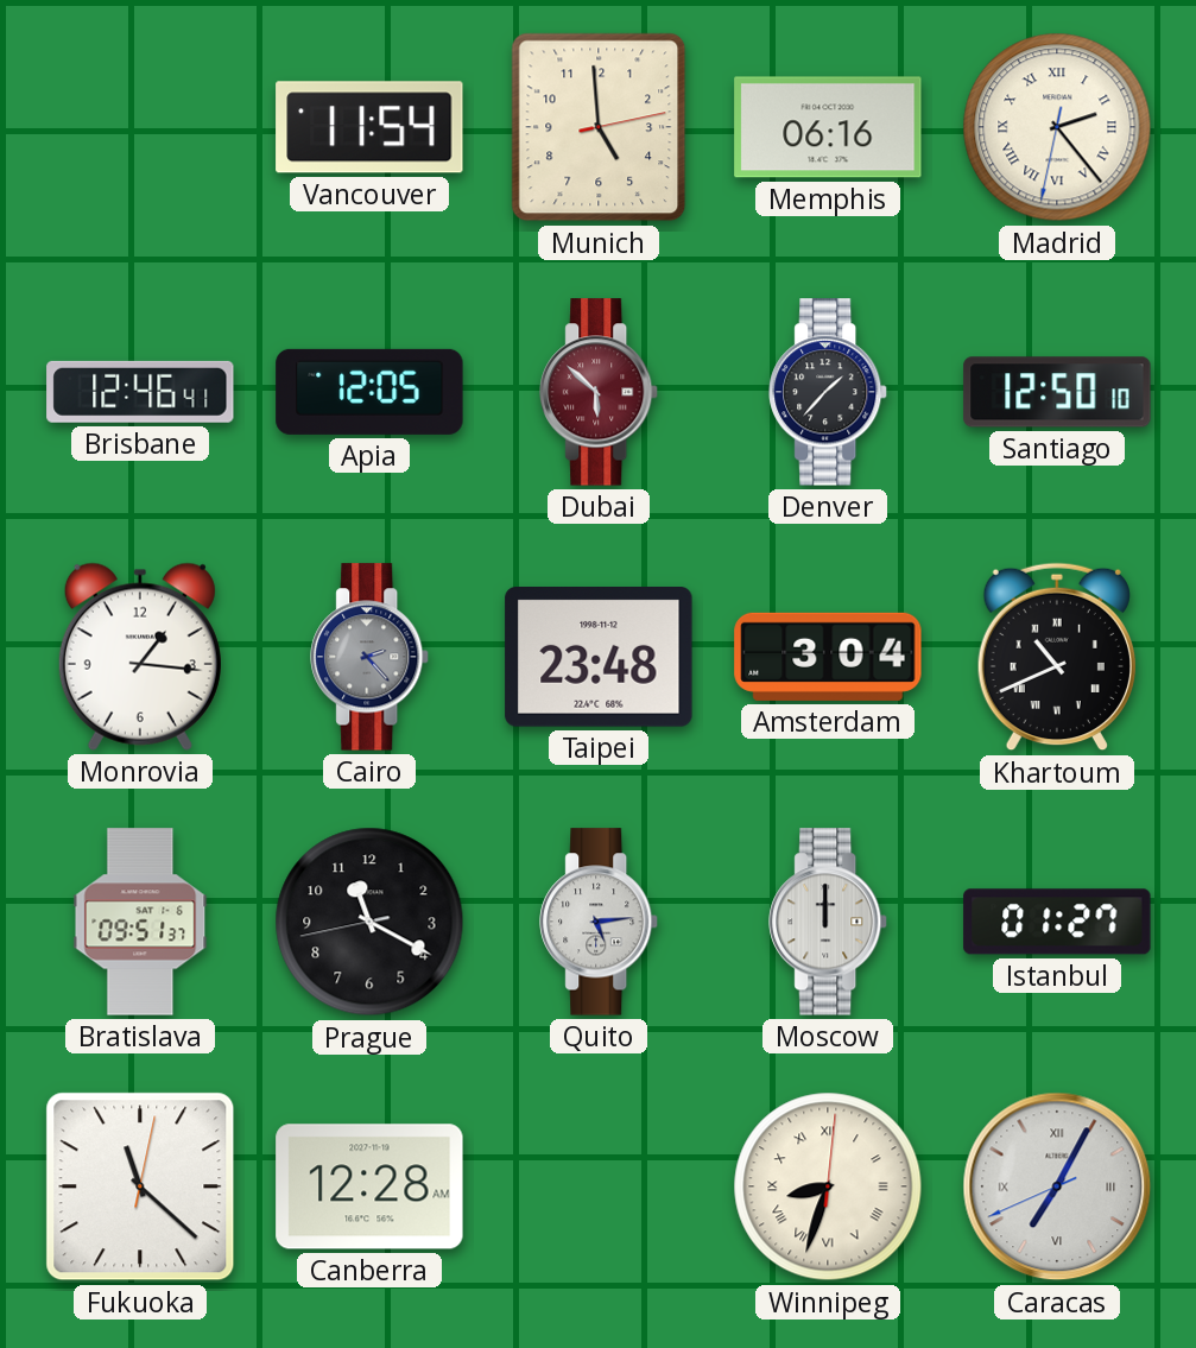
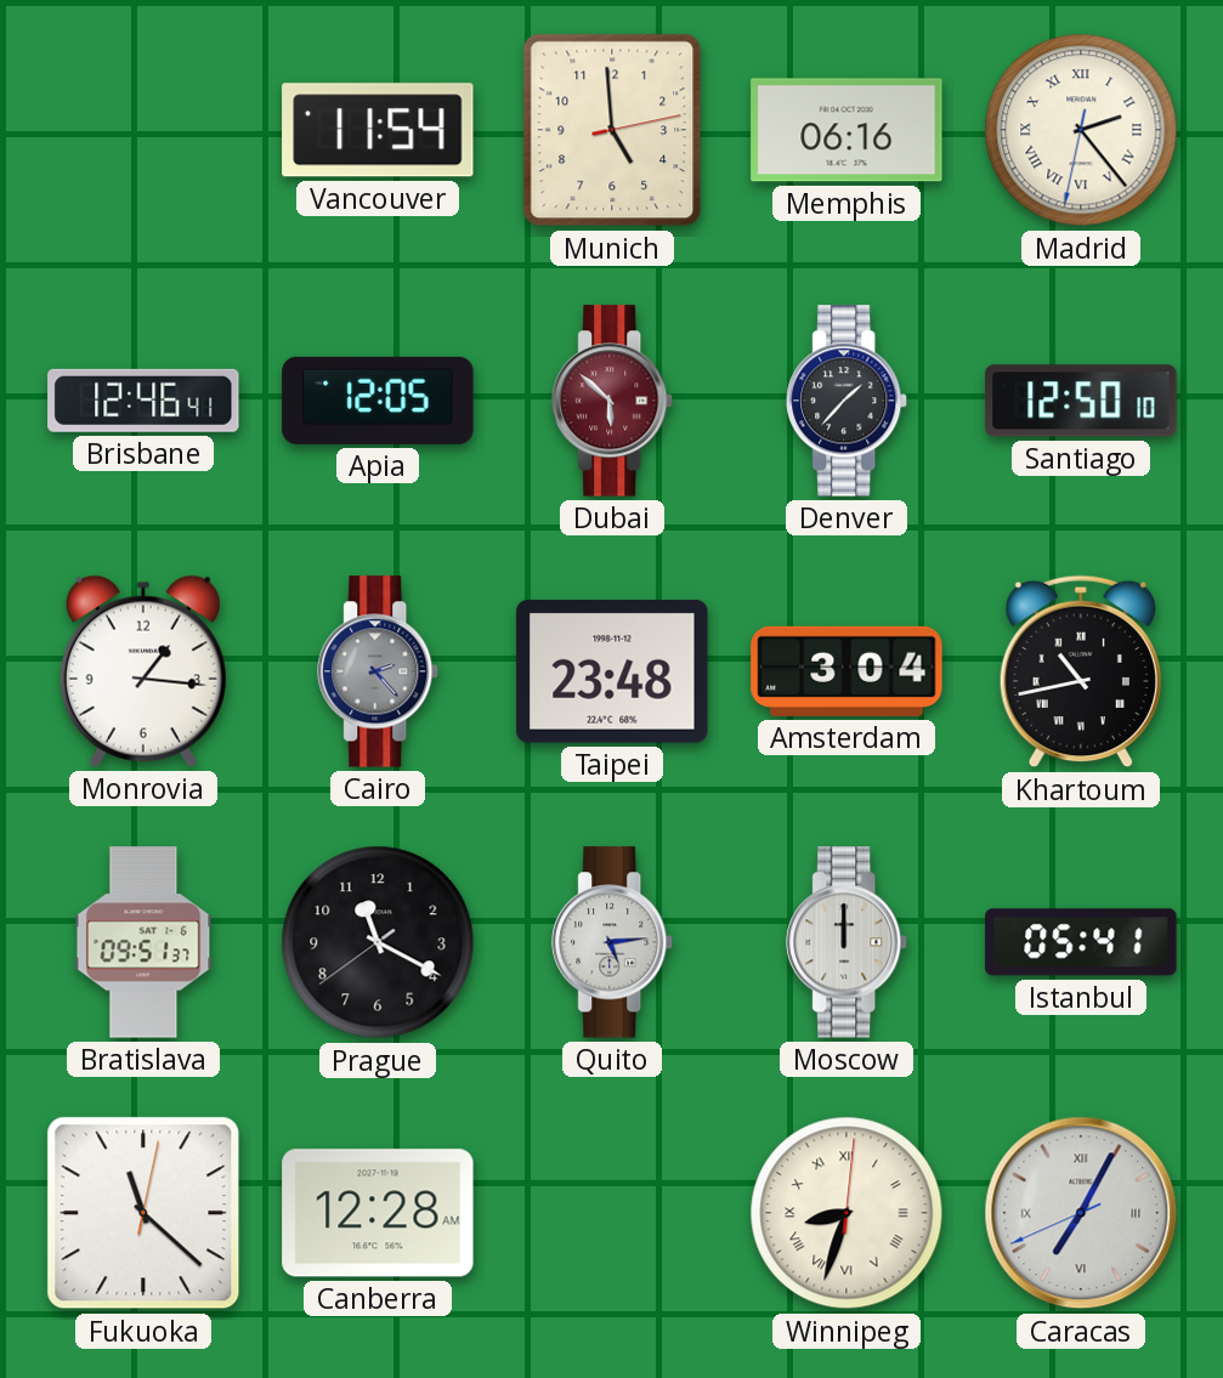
Khartoum: 10:41 -> 10:43 (1081, 671)
Prague: 11:19:43 -> 11:19:39 (378, 942)
Istanbul: 01:27 -> 05:41 (1081, 942)
